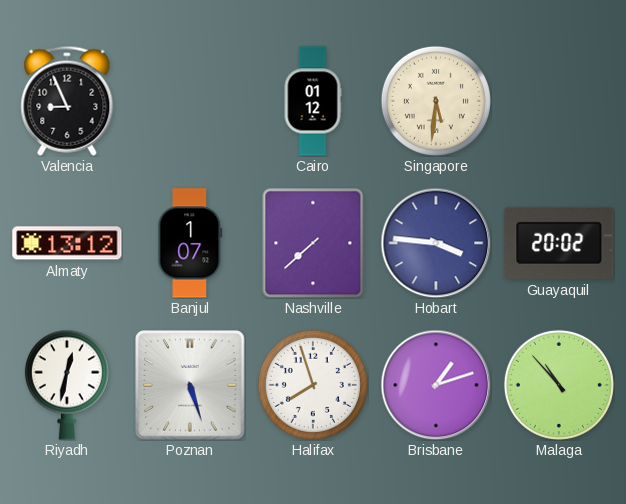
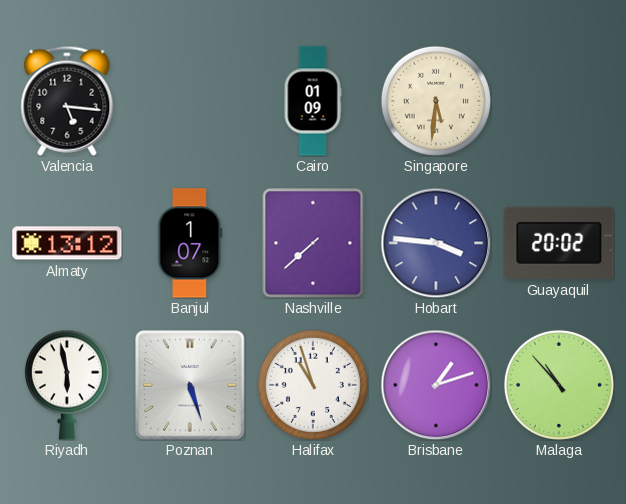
Valencia: 8:56 -> 5:16 (67, 101)
Cairo: 01:12 -> 01:09 (313, 101)
Riyadh: 12:32 -> 5:58 (67, 385)
Halifax: 7:57 -> 10:57 (313, 385)
